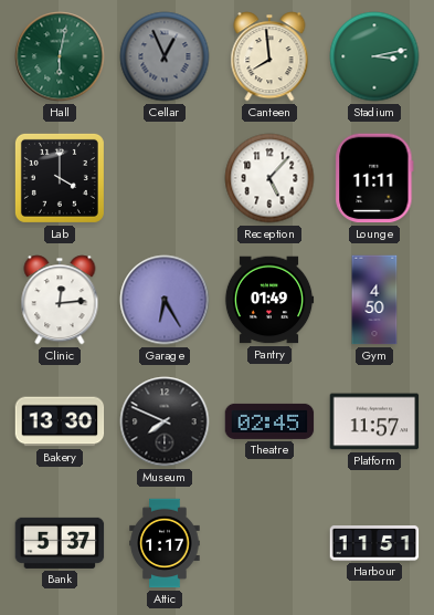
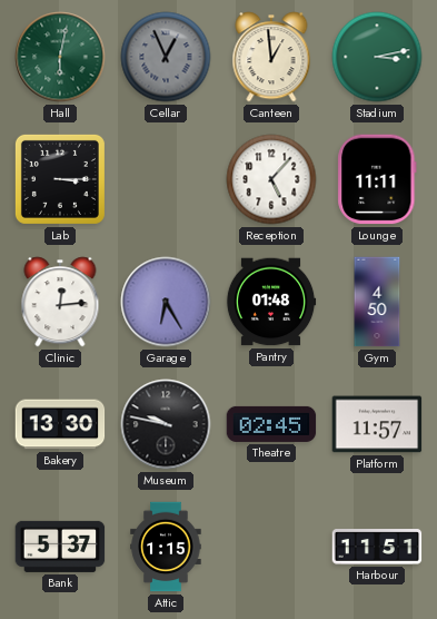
Canteen: 7:59 -> 12:59 (271, 57)
Lab: 4:00 -> 3:15 (60, 179)
Pantry: 01:49 -> 01:48 (271, 302)
Museum: 7:49 -> 9:47 (166, 424)
Attic: 1:17 -> 1:15 (166, 547)
